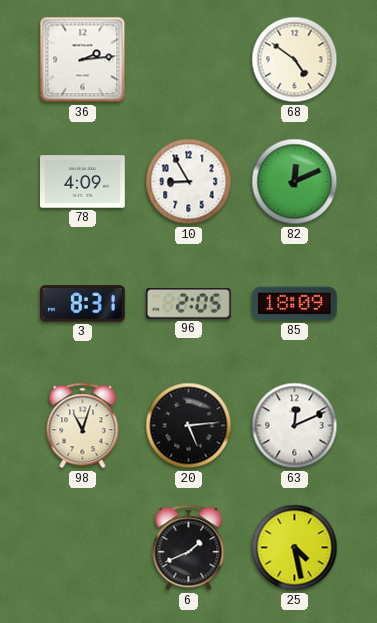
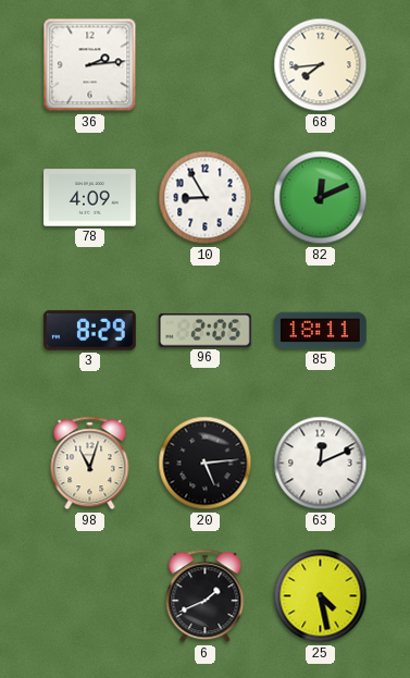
68: 4:51 -> 7:44 (321, 65)
3: 8:31 -> 8:29 (90, 331)
85: 18:09 -> 18:11 (321, 331)
